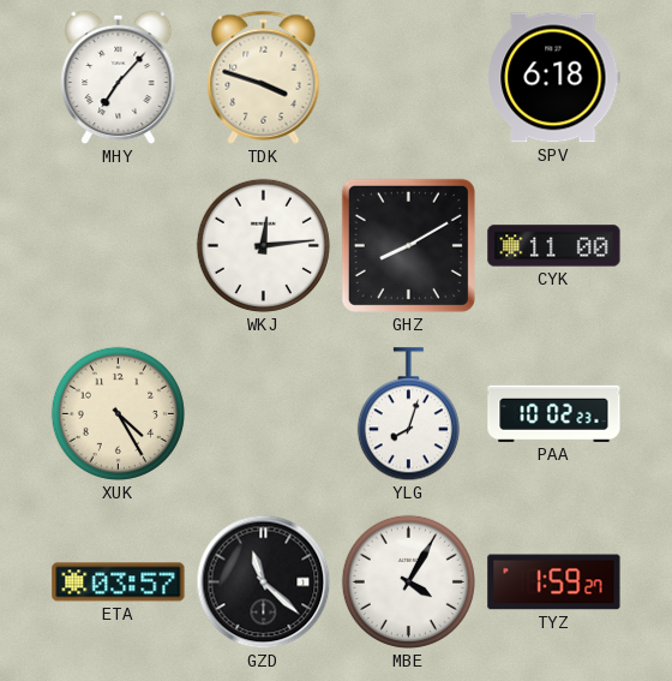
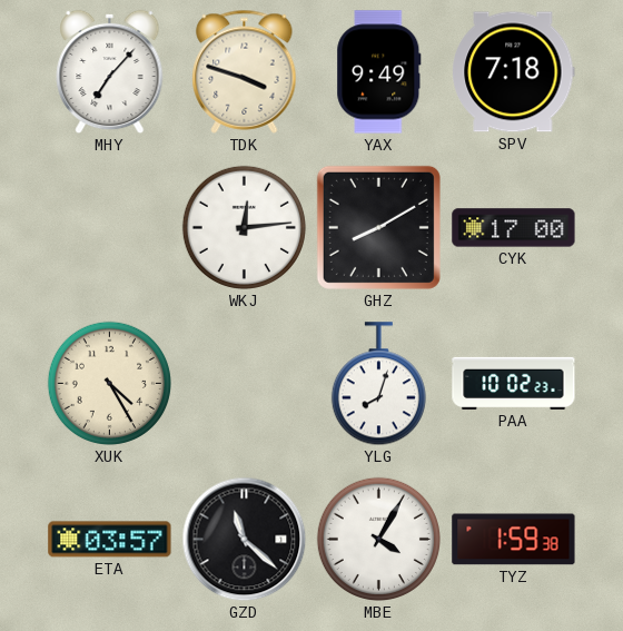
YAX: none -> 9:49 (379, 72)
SPV: 6:18 -> 7:18 (514, 72)
CYK: 11:00 -> 17:00 (514, 228)
TYZ: 1:59:27 -> 1:59:38 (514, 540)
